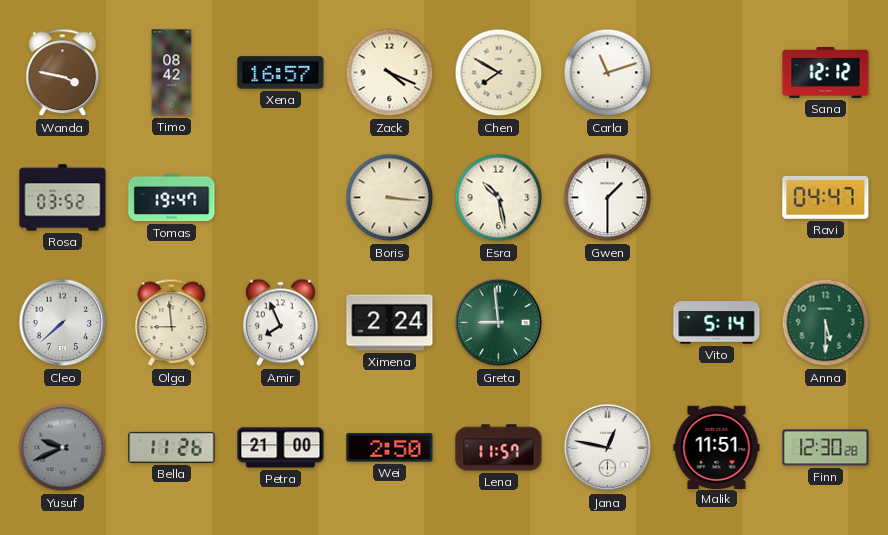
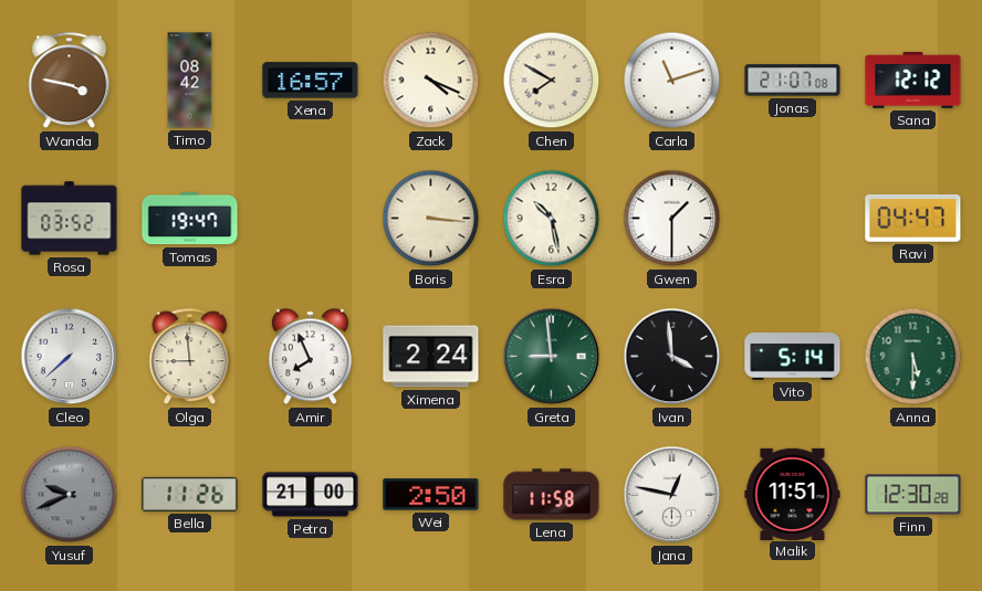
Jonas: none -> 21:07 (793, 81)
Ivan: none -> 3:59 (672, 357)
Lena: 11:57 -> 11:58 (552, 495)
